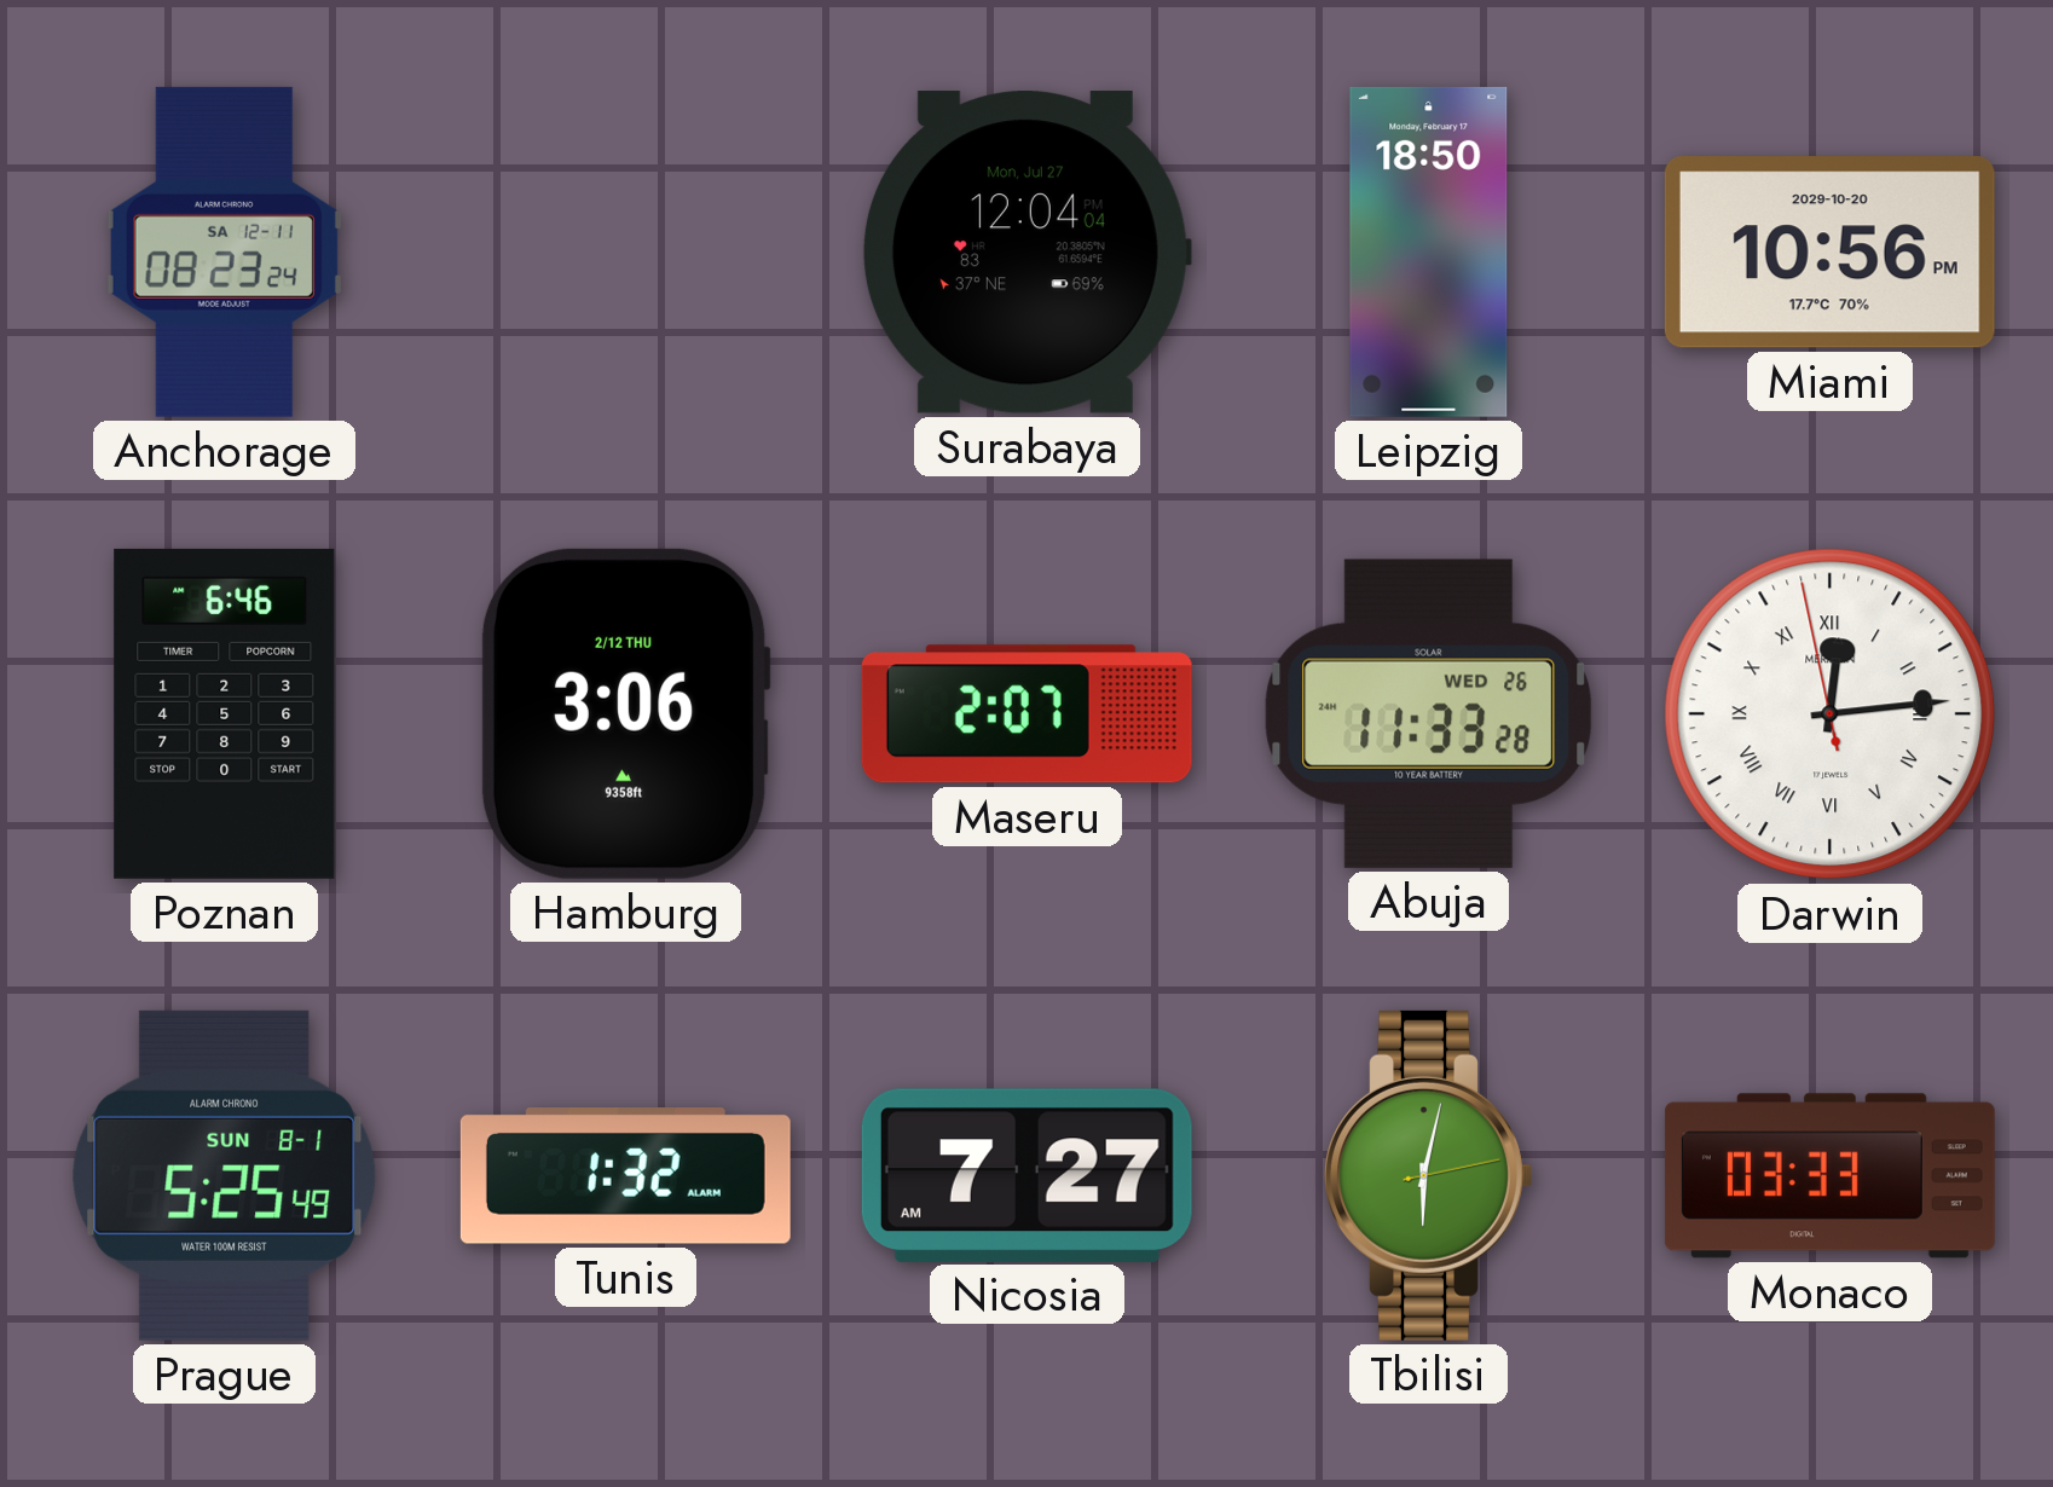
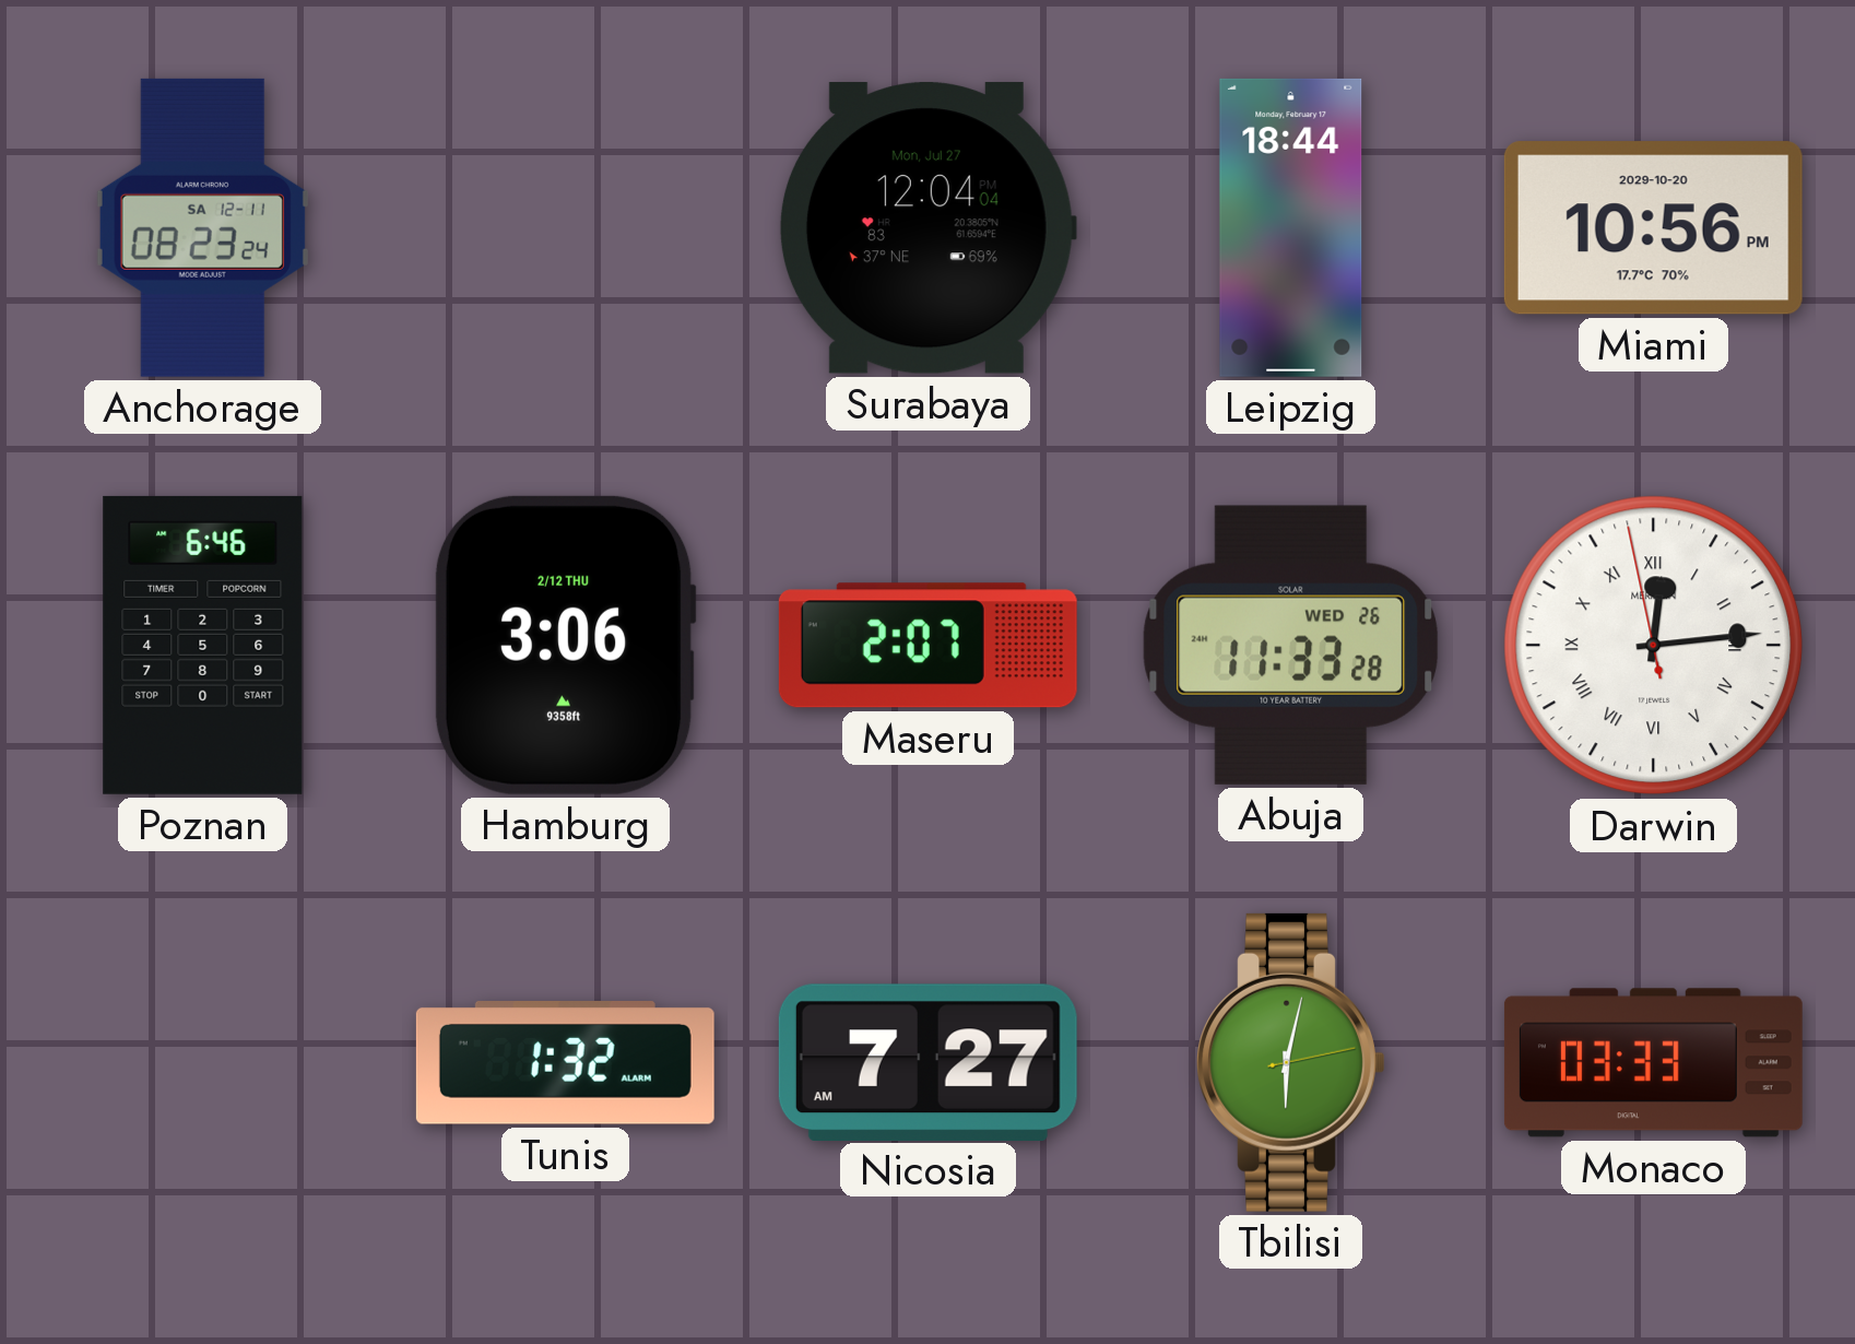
Leipzig: 18:50 -> 18:44 (1291, 227)
Prague: 5:25 -> none (225, 1175)
